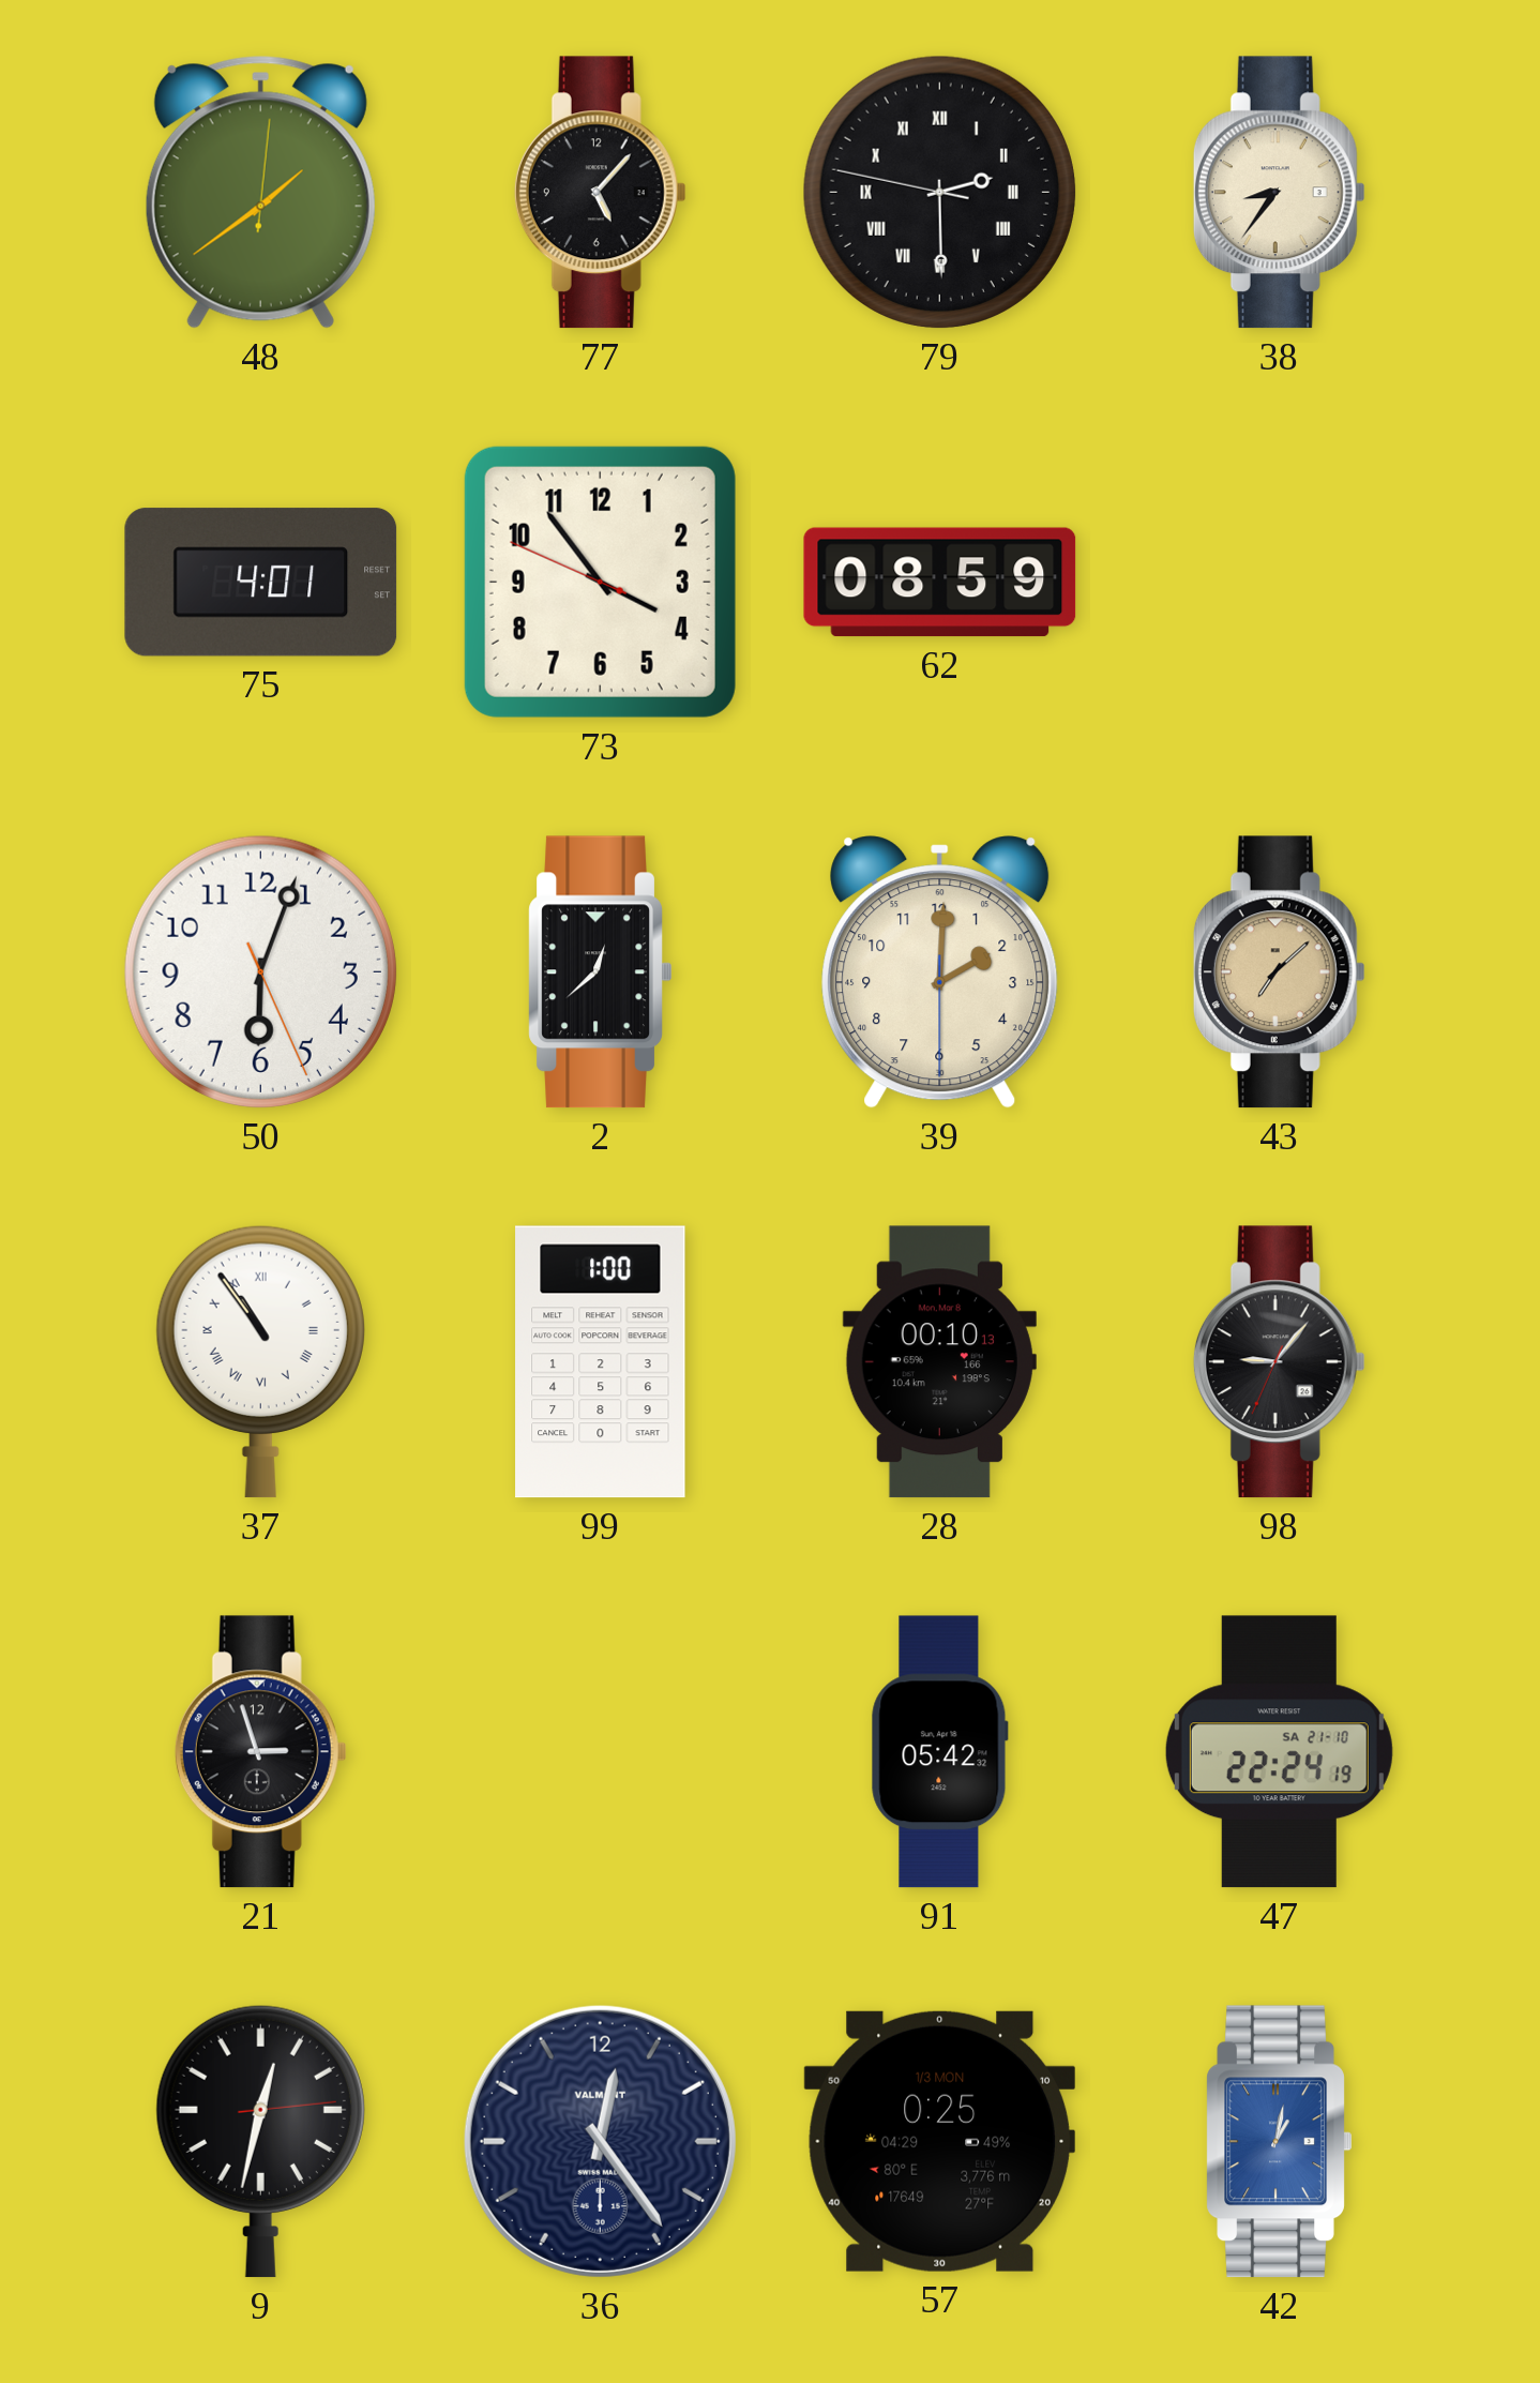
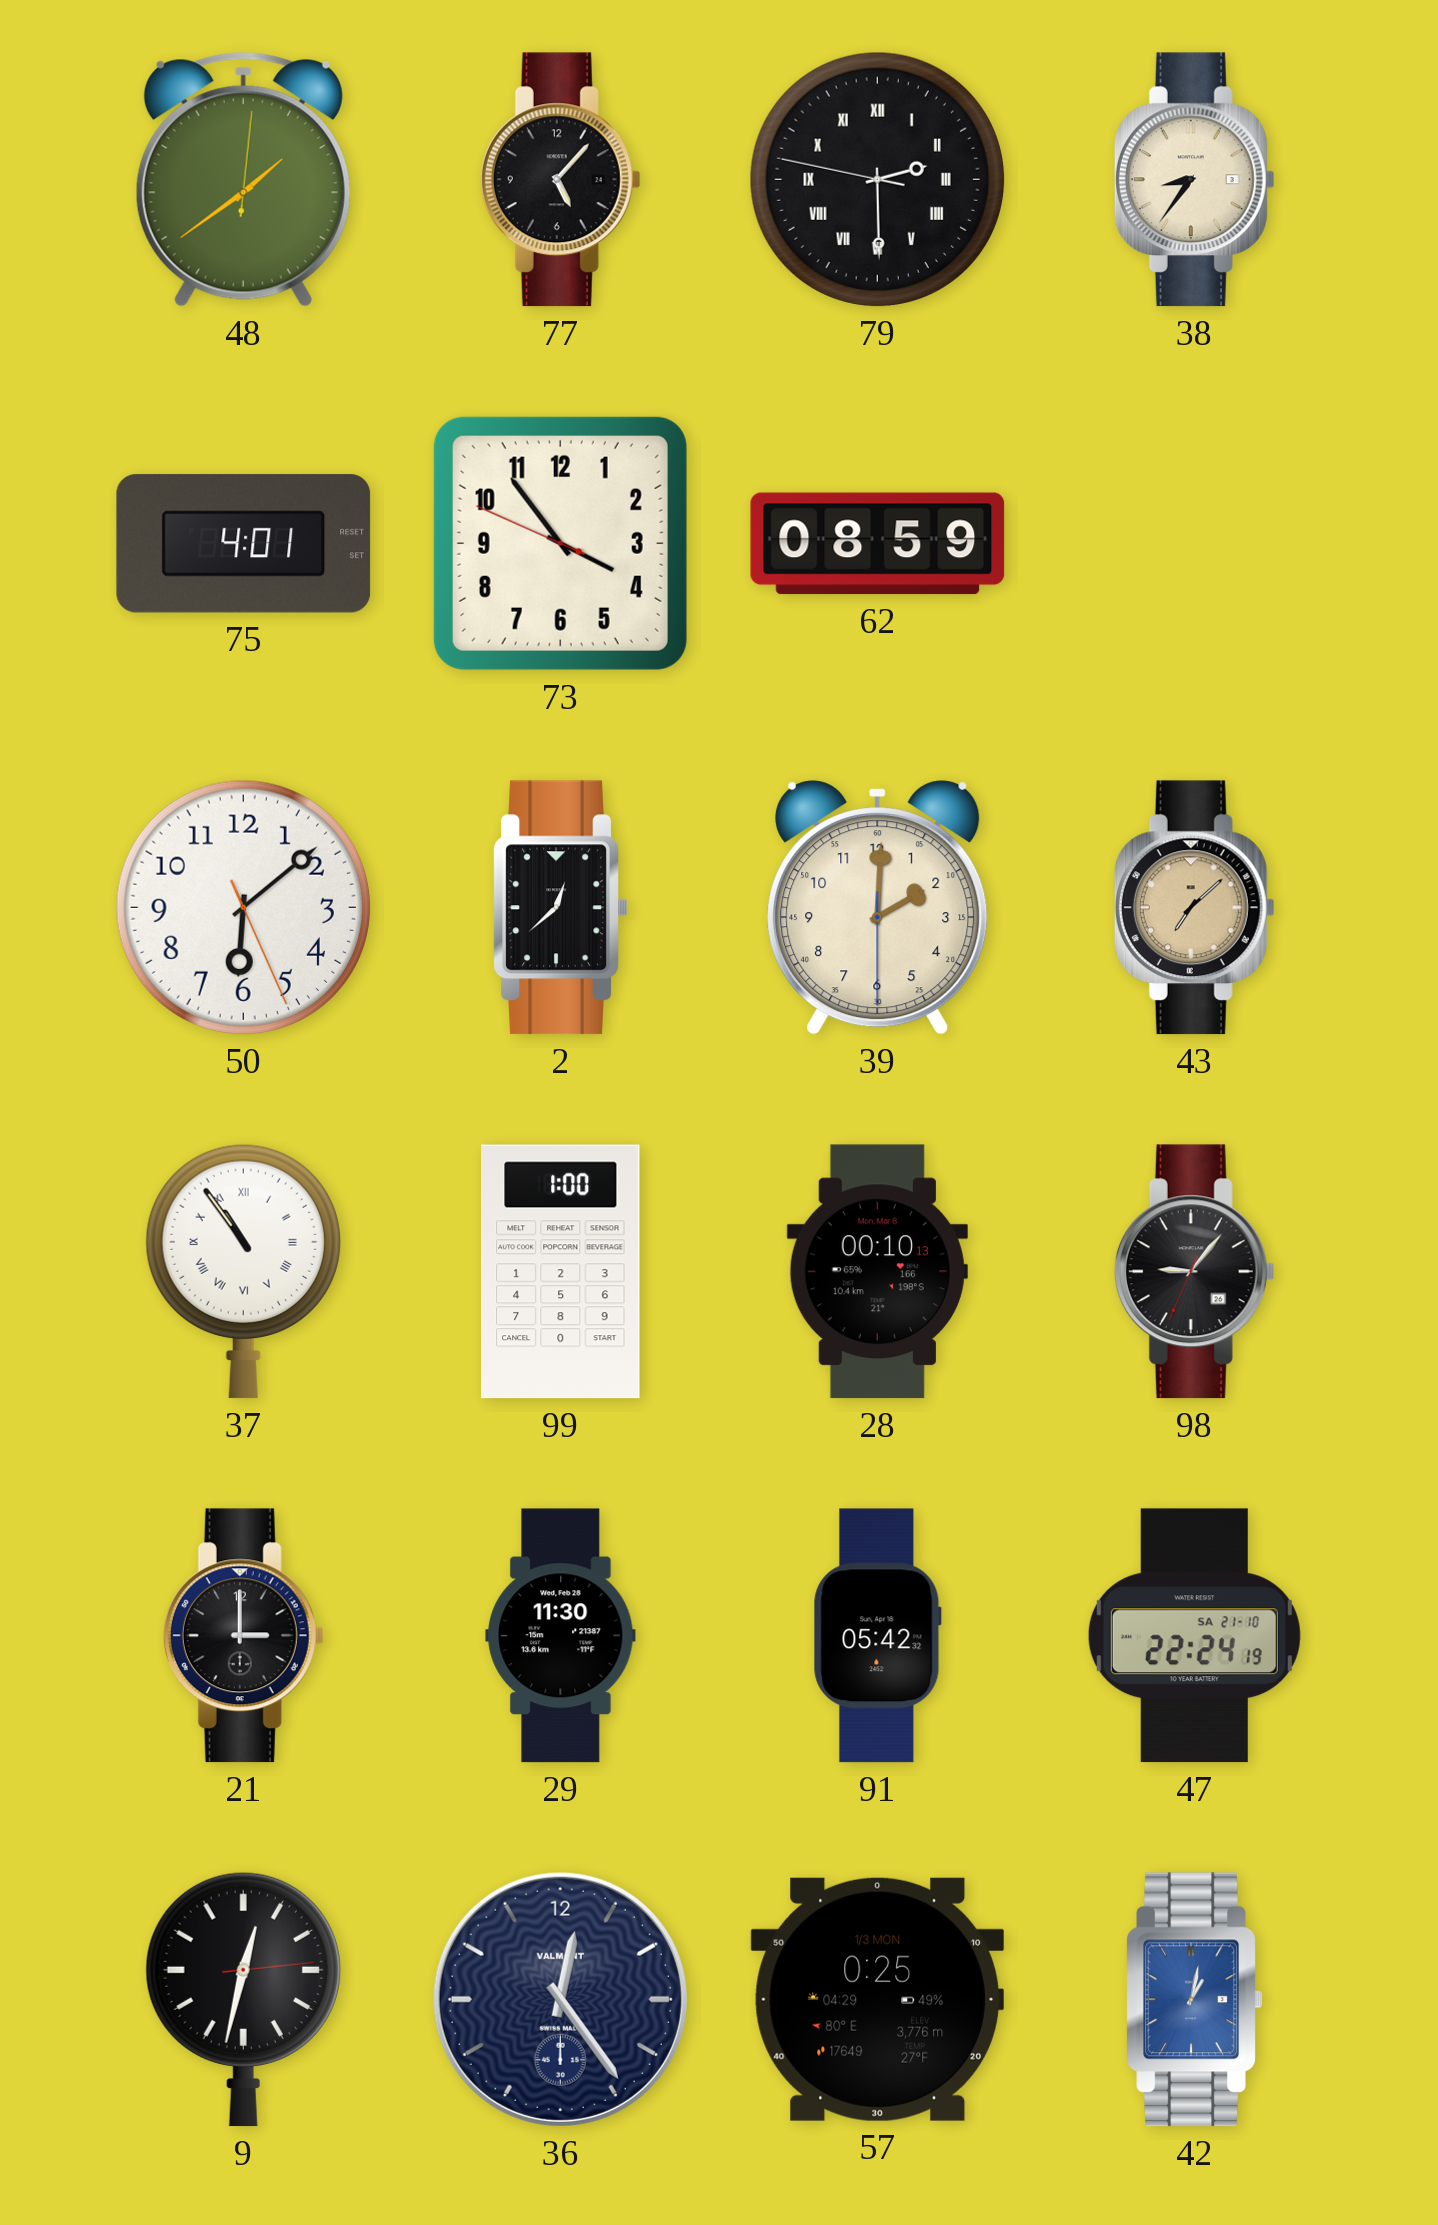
50: 6:03 -> 6:08 (243, 907)
21: 2:57 -> 3:00 (243, 1636)
29: none -> 11:30 (561, 1636)
